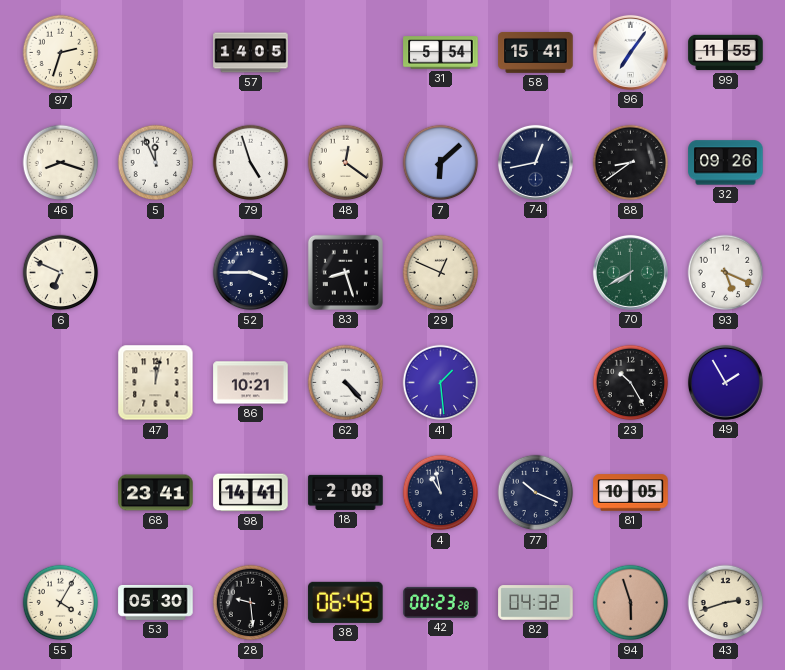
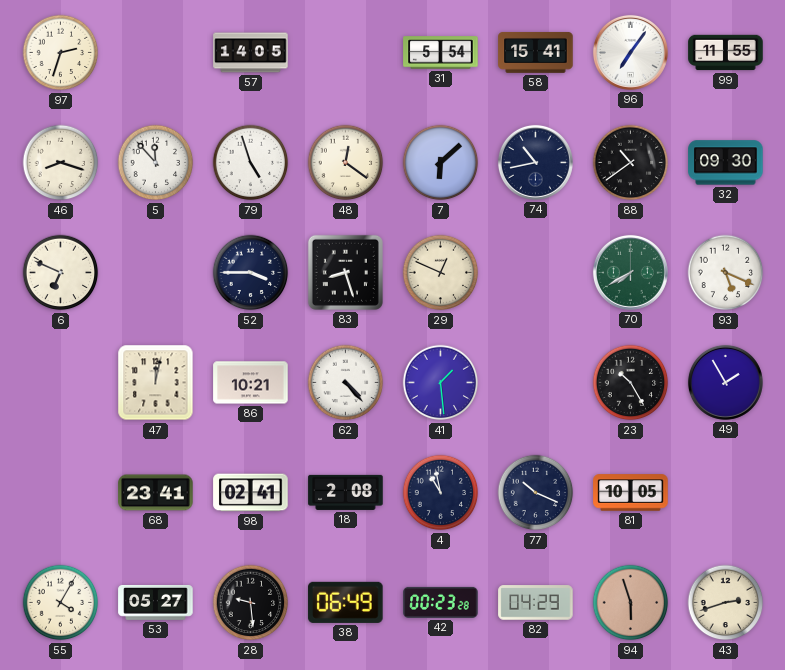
5: 11:56 -> 11:53 (156, 163)
74: 12:43 -> 10:43 (535, 162)
88: 8:39 -> 10:39 (631, 163)
32: 09:26 -> 09:30 (726, 163)
98: 14:41 -> 02:41 (251, 493)
53: 05:30 -> 05:27 (156, 602)
82: 04:32 -> 04:29 (536, 603)
